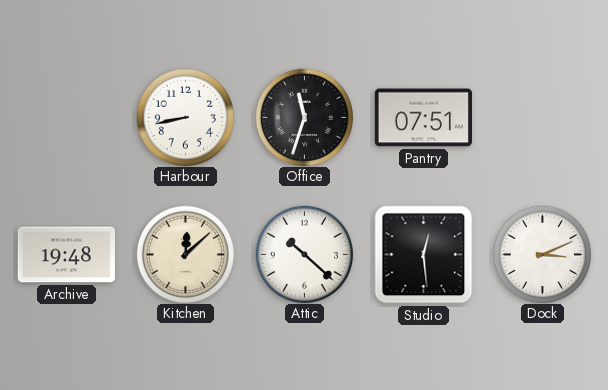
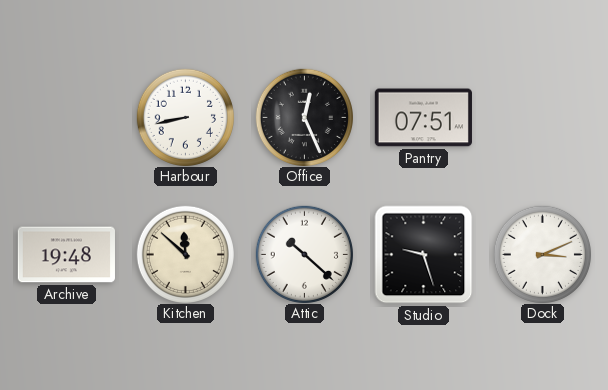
Office: 11:33 -> 12:26 (304, 117)
Kitchen: 12:08 -> 11:52 (185, 254)
Studio: 12:29 -> 9:27 (424, 255)
